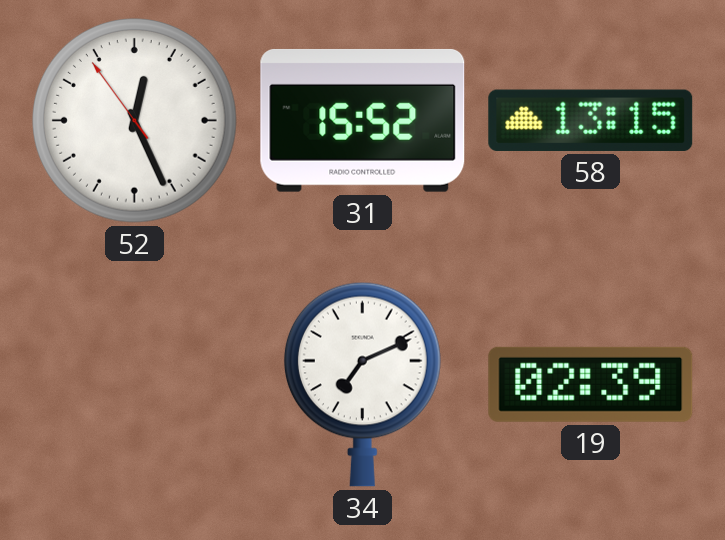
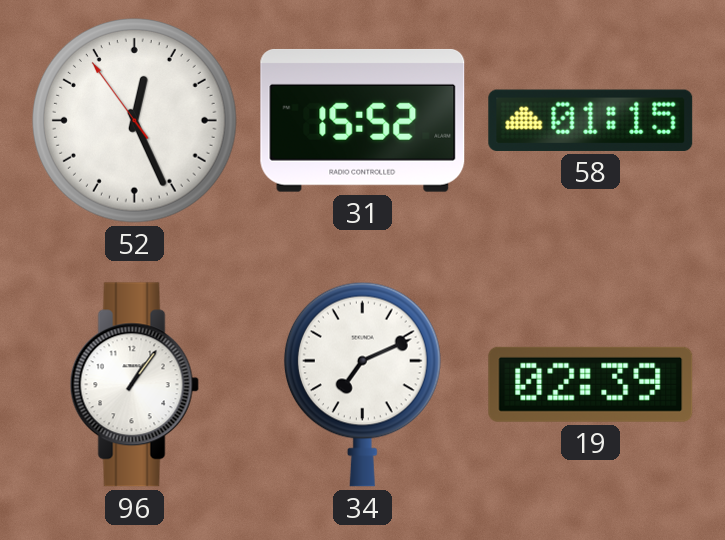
58: 13:15 -> 01:15 (591, 120)
96: none -> 1:06 (134, 385)
